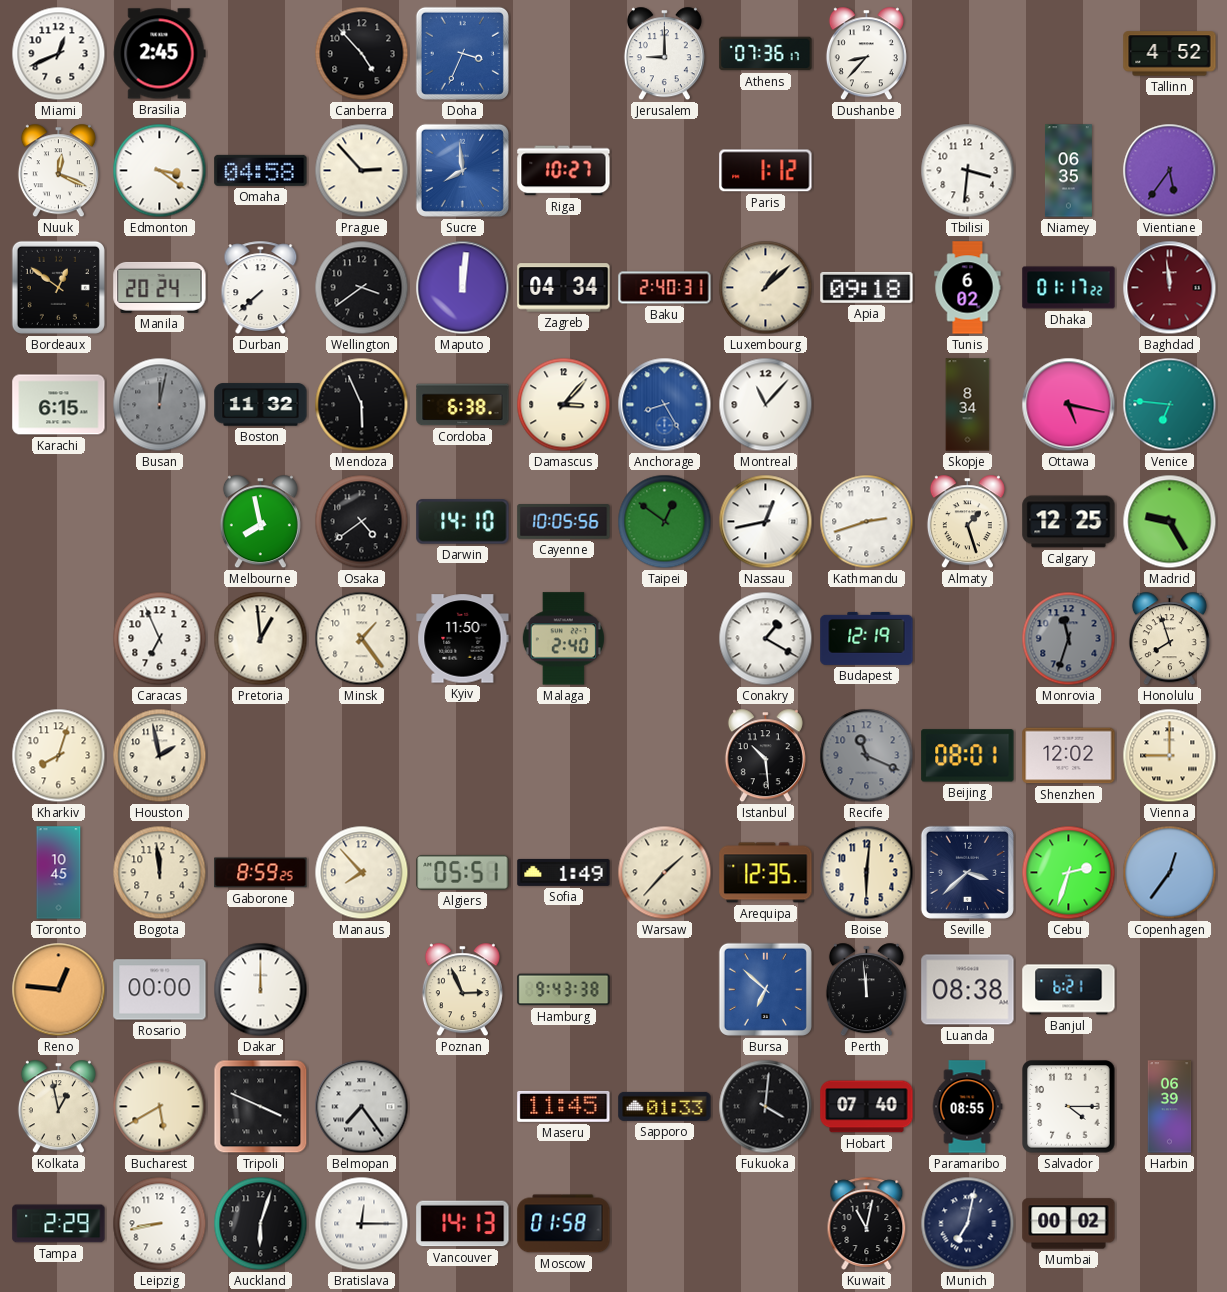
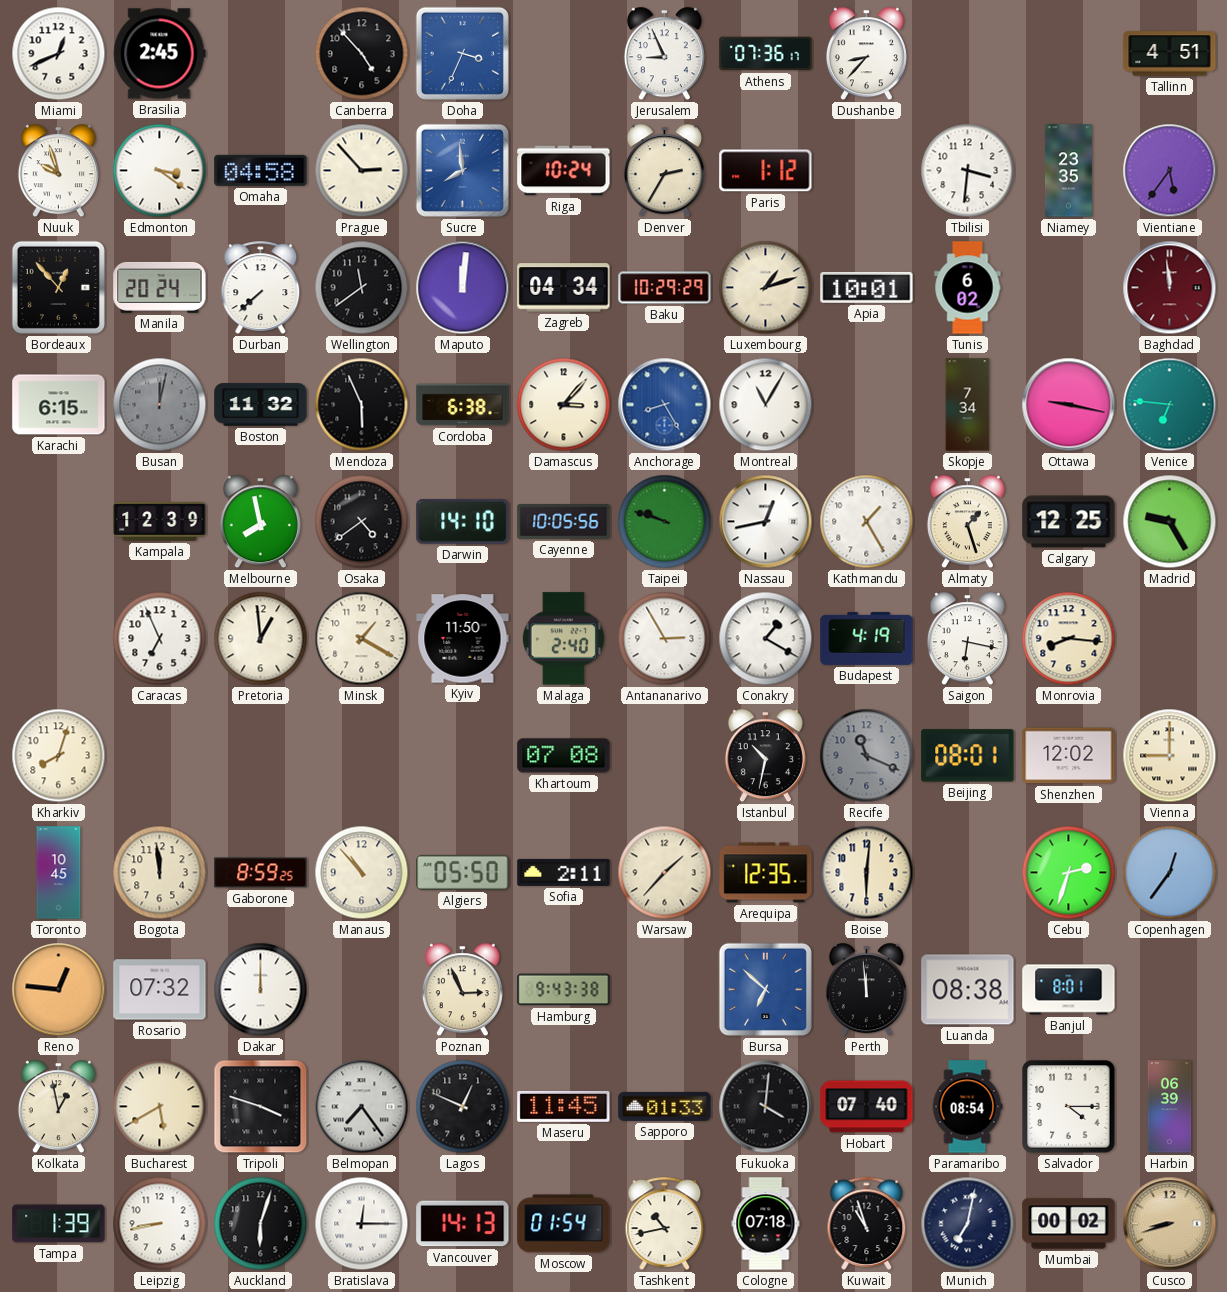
Jerusalem: 9:00 -> 8:56 (664, 54)
Tallinn: 4:52 -> 4:51 (1170, 54)
Nuuk: 12:19 -> 9:57 (58, 171)
Riga: 10:27 -> 10:24 (564, 171)
Denver: none -> 2:35 (664, 171)
Niamey: 06:35 -> 23:35 (1068, 171)
Bordeaux: 12:51 -> 12:53 (58, 287)
Wellington: 3:39 -> 11:39 (362, 288)
Baku: 2:40 -> 10:29 (665, 288)
Luxembourg: 1:08 -> 1:12 (766, 288)
Apia: 09:18 -> 10:01 (867, 287)
Dhaka: 01:17 -> none (1069, 288)
Montreal: 11:07 -> 11:05 (766, 405)
Skopje: 8:34 -> 7:34 (968, 405)
Ottawa: 5:17 -> 9:17 (1069, 405)
Kampala: none -> 12:39 (160, 521)
Taipei: 12:51 -> 9:48 (665, 522)
Kathmandu: 2:42 -> 1:25 (867, 522)
Minsk: 1:24 -> 1:20 (362, 639)
Antananarivo: none -> 2:55 (665, 639)
Budapest: 12:19 -> 4:19 (867, 638)
Saigon: none -> 6:17 (967, 639)
Monrovia: 11:33 -> 8:16 (1069, 639)
Monrovia dial: grey -> cream (1069, 639)
Honolulu: 7:57 -> none (1169, 639)
Houston: 1:58 -> none (160, 756)
Khartoum: none -> 07:08 (564, 756)
Istanbul: 10:29 -> 10:32 (765, 756)
Manaus: 7:53 -> 10:53 (362, 873)
Algiers: 05:51 -> 05:50 (463, 872)
Sofia: 1:49 -> 2:11 (564, 872)
Seville: 3:38 -> none (967, 872)
Rosario: 00:00 -> 07:32 (160, 990)
Banjul: 6:21 -> 8:01 (1069, 990)
Tripoli: 3:49 -> 3:48 (261, 1107)
Lagos: none -> 12:49 (463, 1107)
Paramaribo: 08:55 -> 08:54 (967, 1107)
Tampa: 2:29 -> 1:39 (59, 1224)
Moscow: 01:58 -> 01:54 (564, 1224)
Tashkent: none -> 10:43 (665, 1223)
Cologne: none -> 07:18 (766, 1224)
Kuwait: 11:02 -> 10:57 (867, 1223)
Cusco: none -> 8:42 (1170, 1224)
